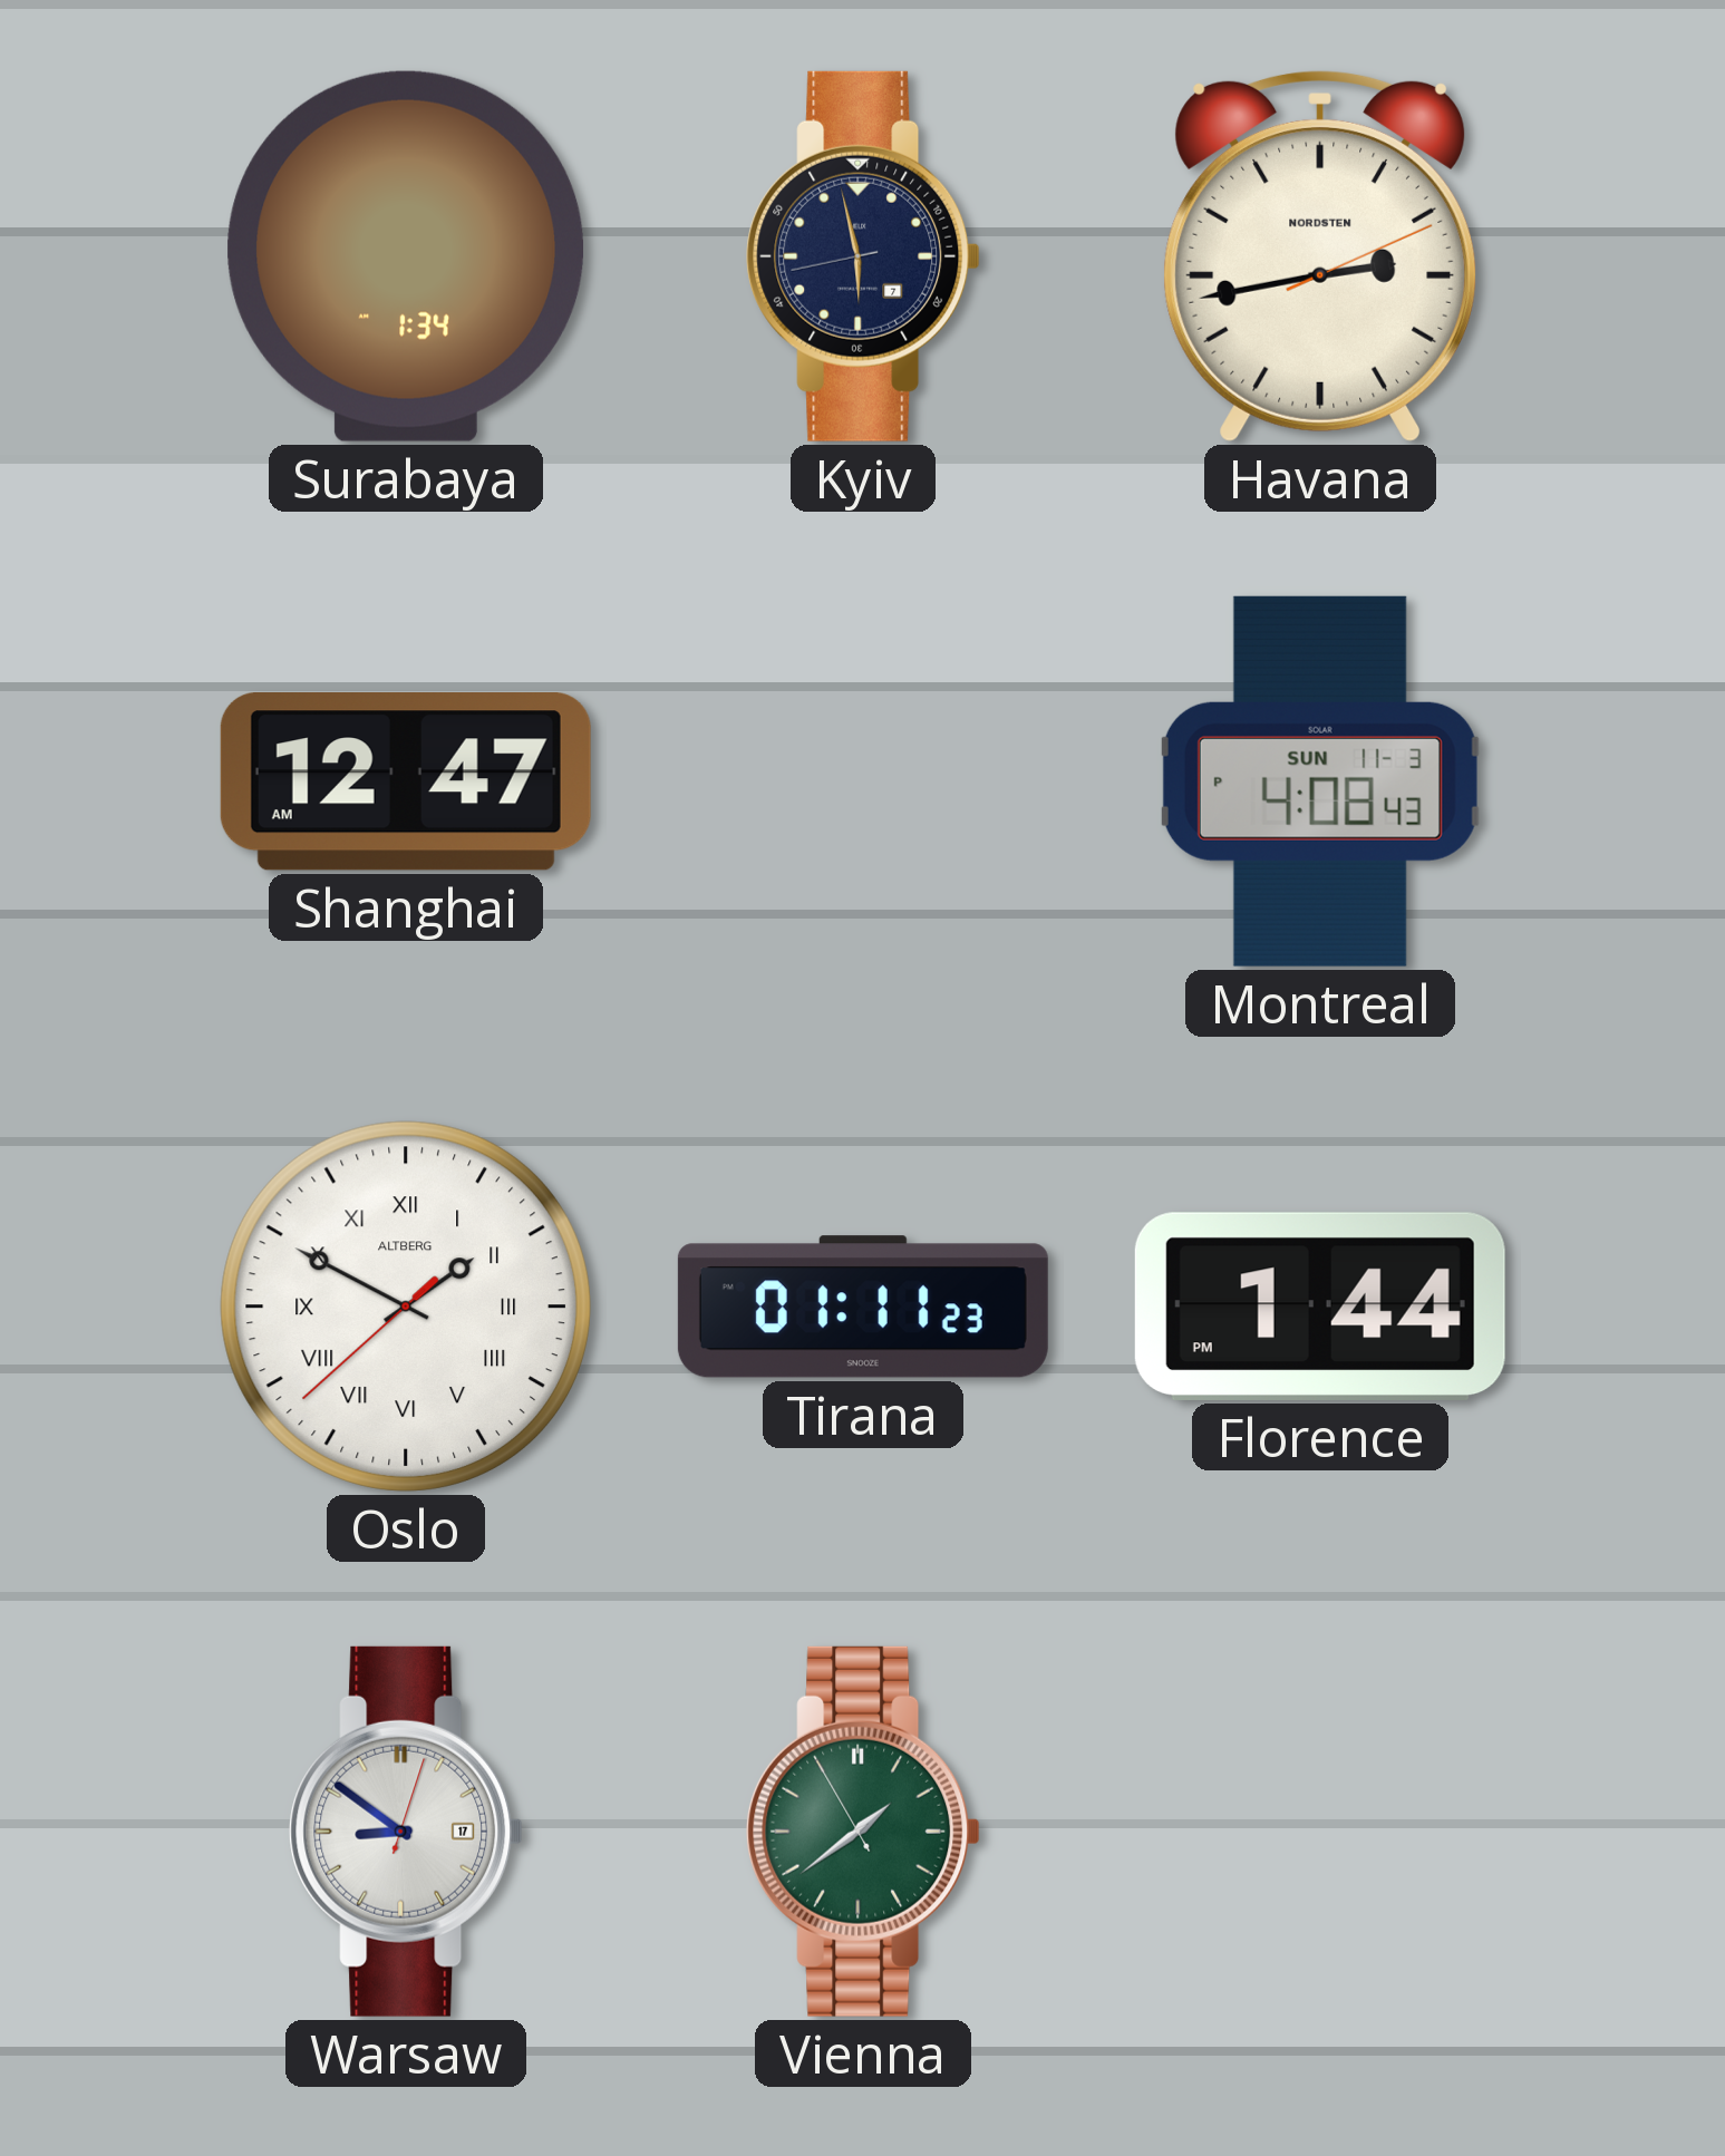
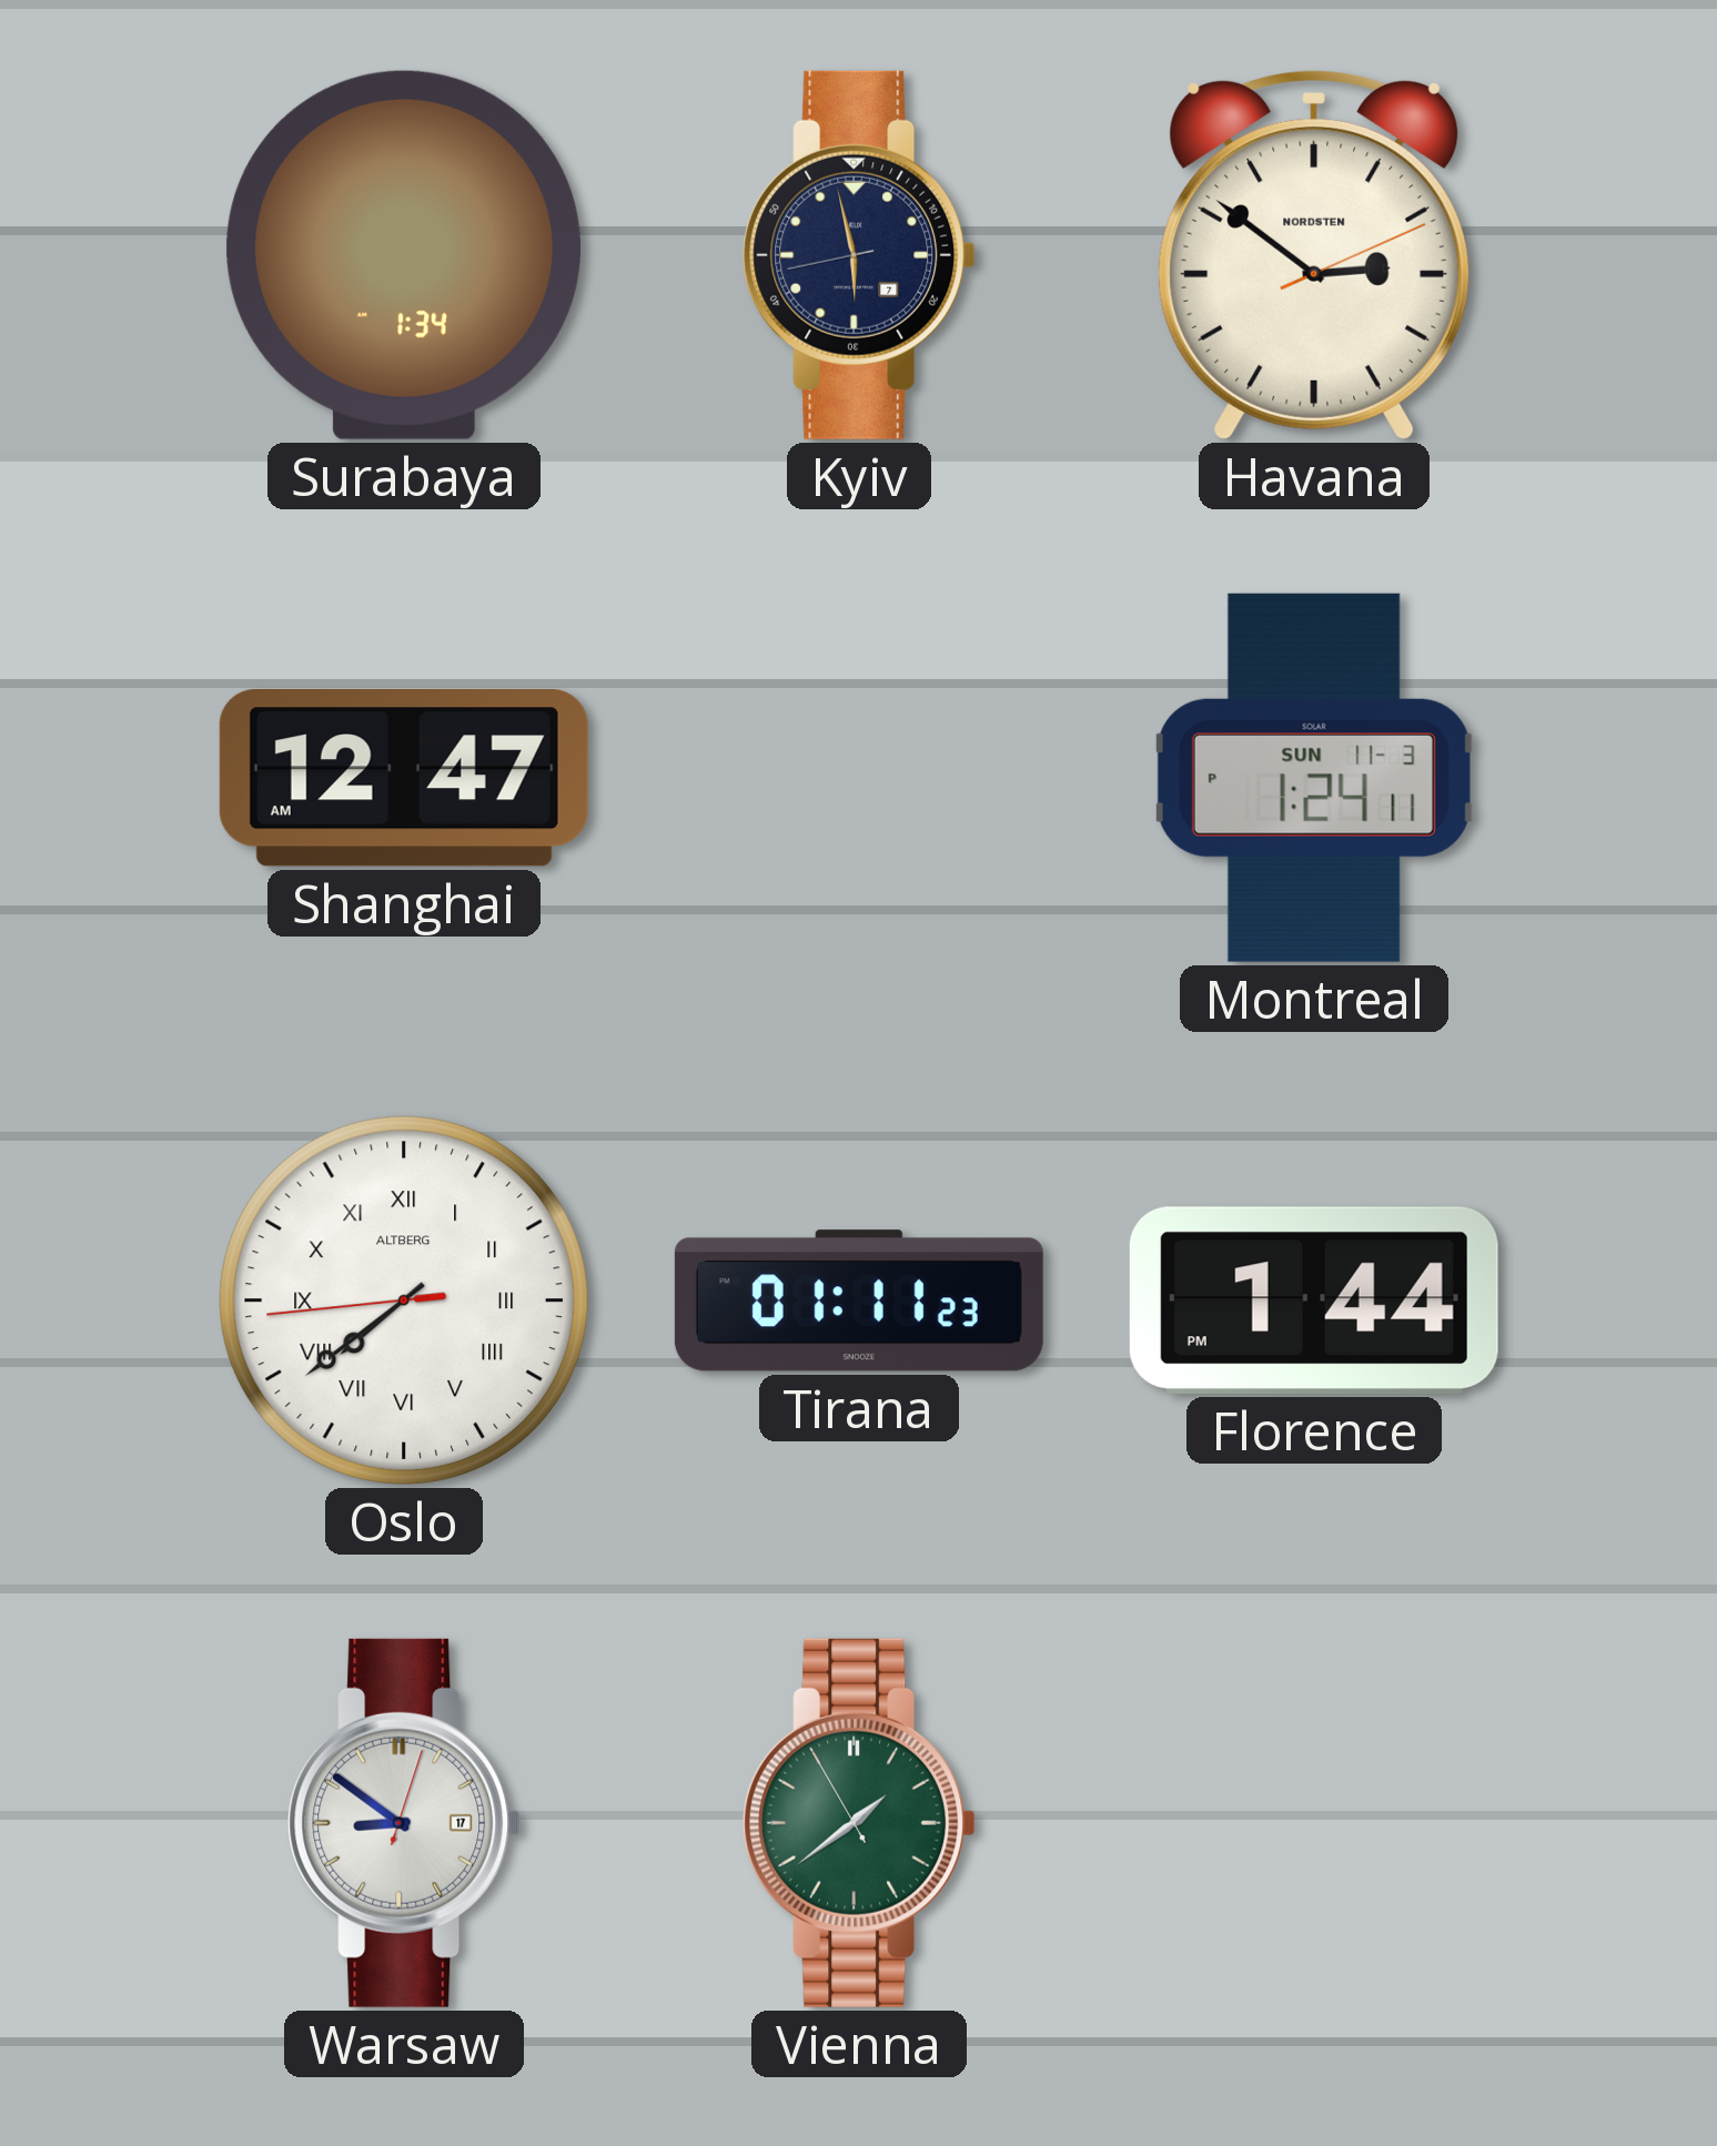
Havana: 2:43 -> 2:51 (1314, 254)
Montreal: 4:08 -> 1:24 (1314, 778)
Oslo: 1:49 -> 7:38 (404, 1300)
